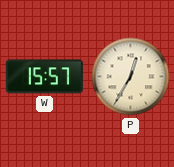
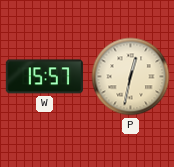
P: 12:35 -> 12:32 (131, 77)
